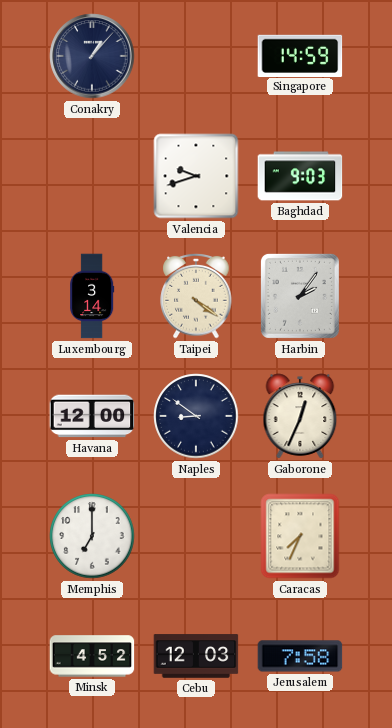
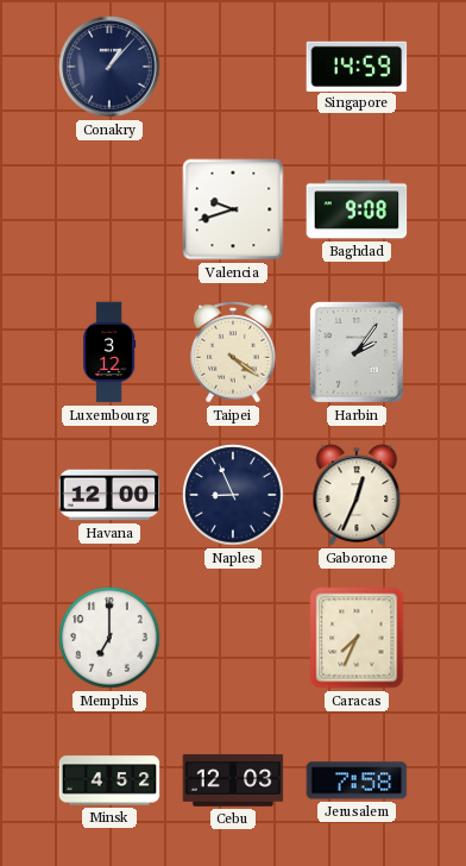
Baghdad: 9:03 -> 9:08 (357, 209)
Luxembourg: 3:14 -> 3:12 (109, 352)
Naples: 8:51 -> 8:56 (233, 495)
